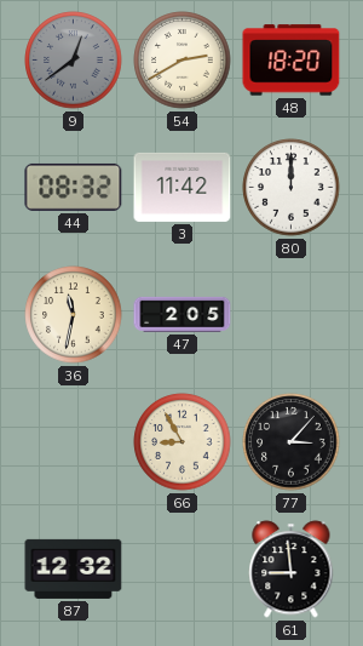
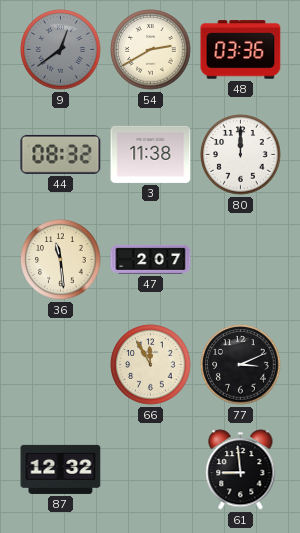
48: 18:20 -> 03:36 (241, 50)
3: 11:42 -> 11:38 (151, 154)
36: 11:32 -> 11:29 (61, 260)
47: 2:05 -> 2:07 (151, 259)
66: 8:55 -> 11:55 (151, 365)
77: 3:07 -> 3:11 (241, 365)
